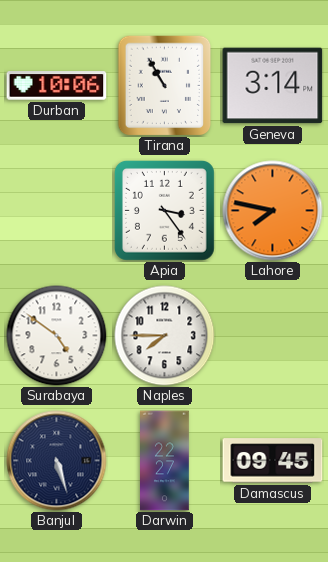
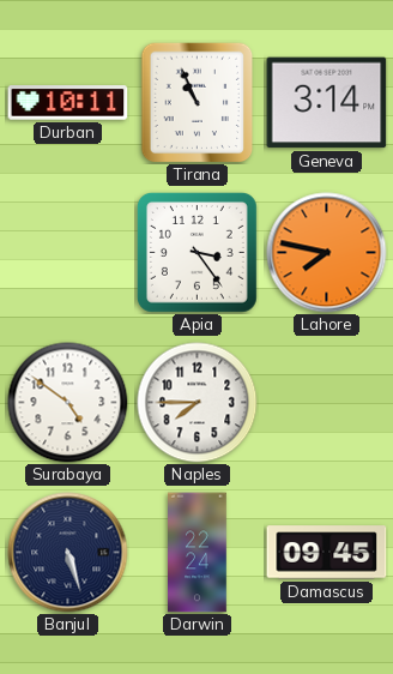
Durban: 10:06 -> 10:11 (68, 103)
Tirana: 10:55 -> 10:56 (198, 102)
Darwin: 22:27 -> 22:24 (198, 553)
